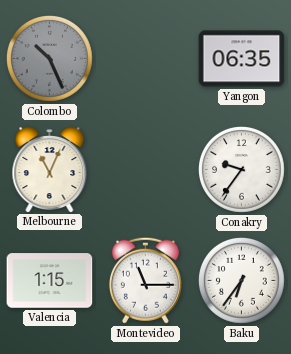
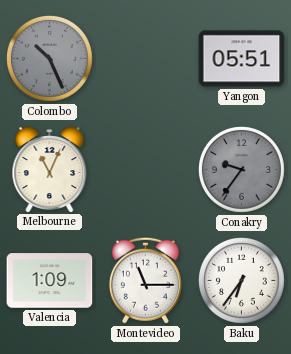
Yangon: 06:35 -> 05:51 (242, 59)
Conakry dial: white -> grey (241, 169)
Valencia: 1:15 -> 1:09 (50, 281)
